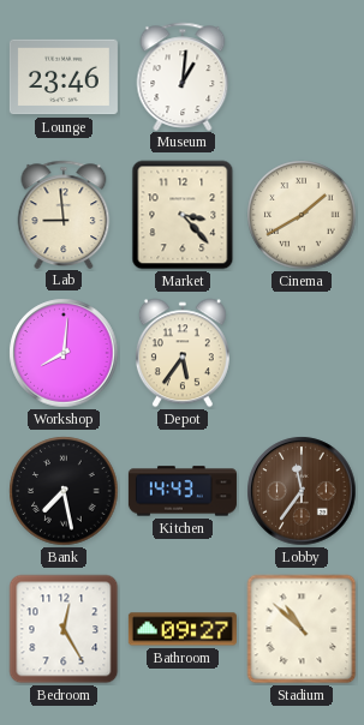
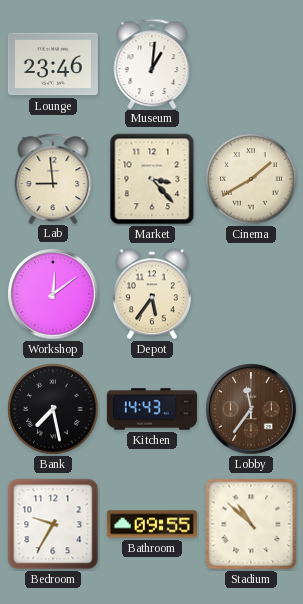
Workshop: 8:01 -> 12:09 (53, 294)
Bedroom: 12:25 -> 9:35 (53, 524)
Bathroom: 09:27 -> 09:55 (152, 524)
